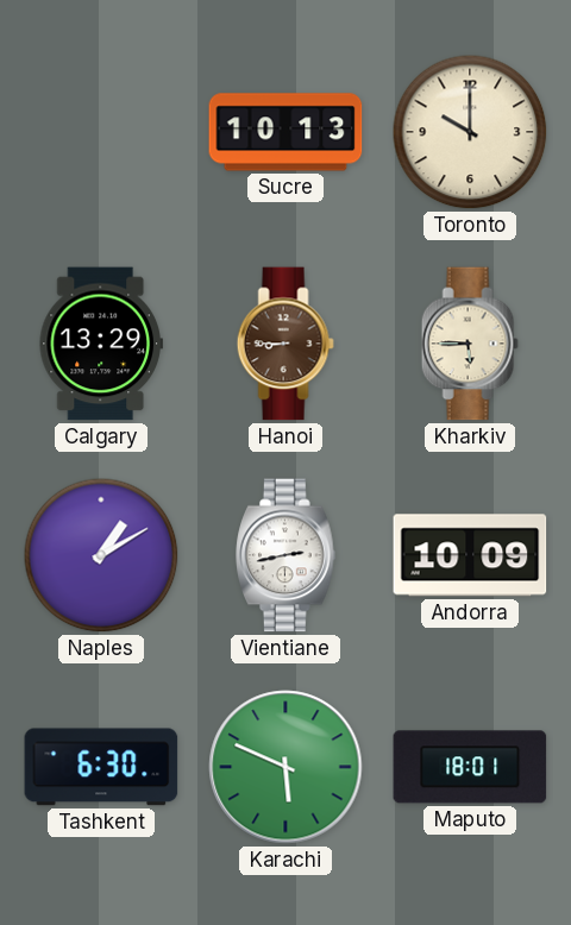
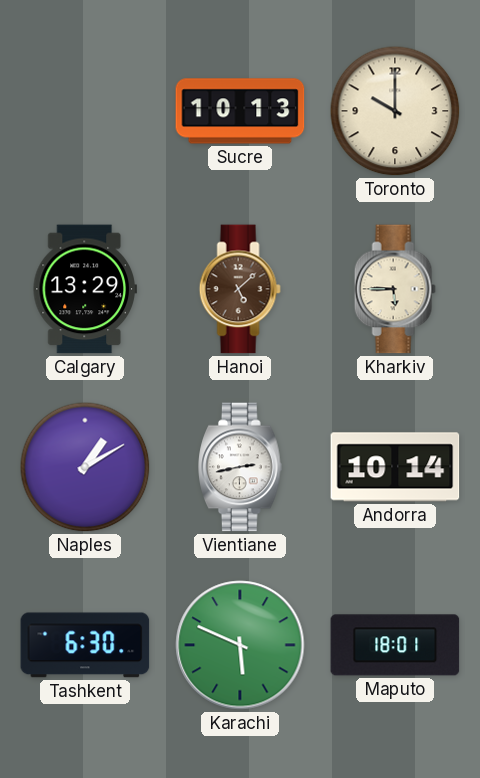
Hanoi: 8:45 -> 5:08 (240, 289)
Andorra: 10:09 -> 10:14 (395, 467)
